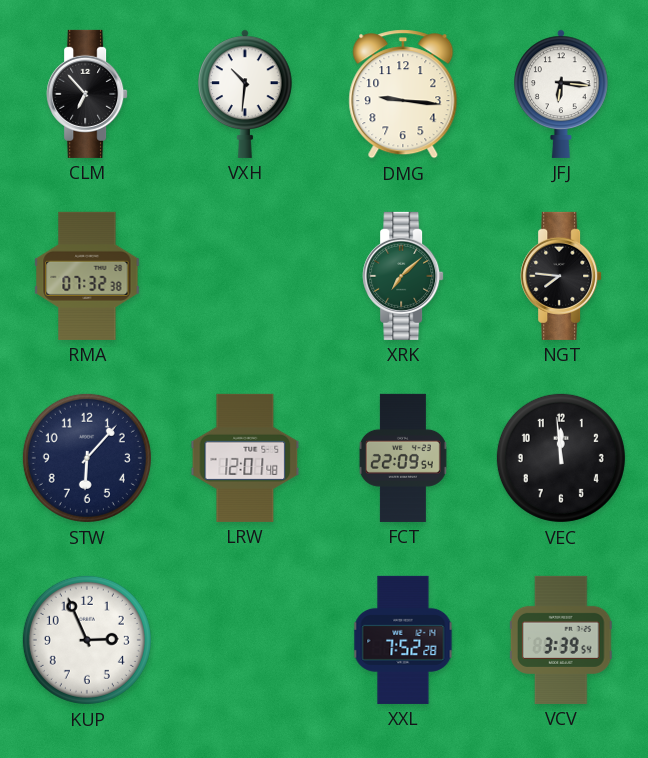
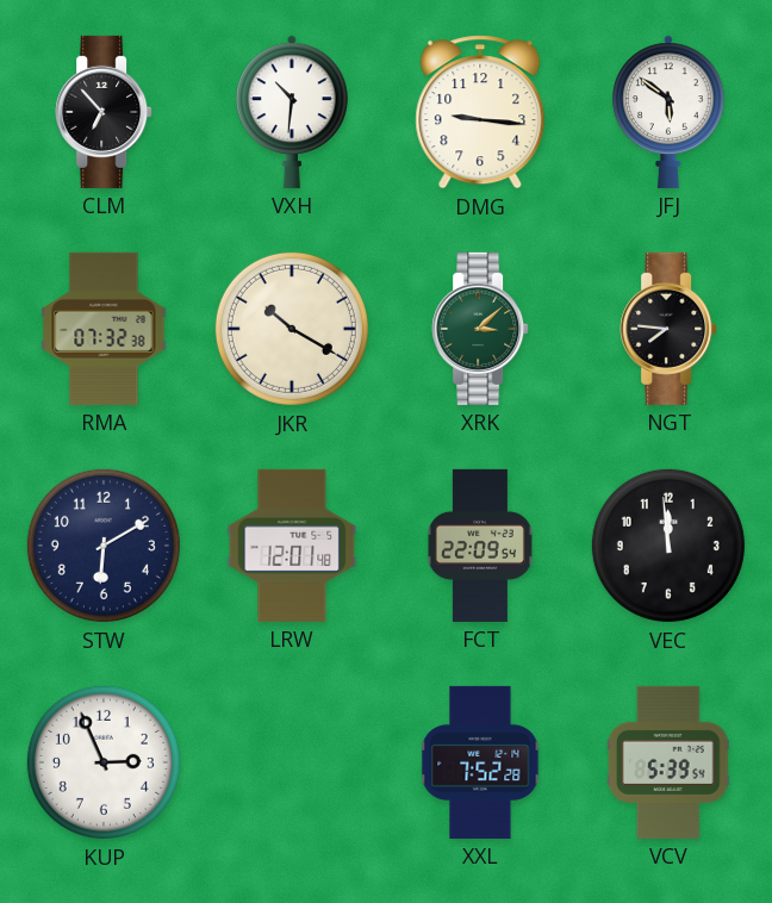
JFJ: 6:16 -> 5:51 (668, 112)
JKR: none -> 10:20 (292, 329)
XRK: 7:08 -> 3:08 (480, 329)
STW: 6:07 -> 6:10 (104, 546)
VCV: 3:39 -> 5:39 (668, 762)
